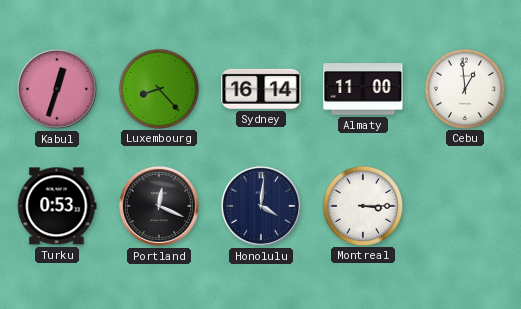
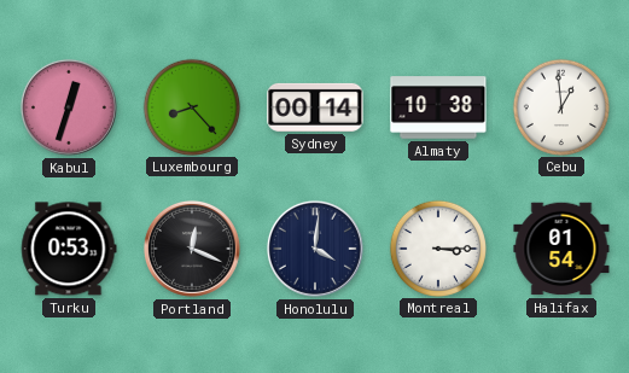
Sydney: 16:14 -> 00:14 (315, 107)
Almaty: 11:00 -> 10:38 (438, 107)
Halifax: none -> 01:54 (561, 249)
